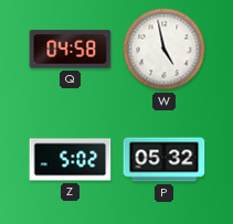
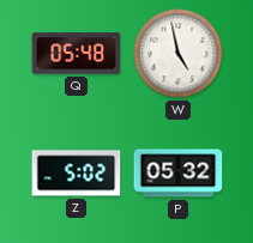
Q: 04:58 -> 05:48 (77, 54)
